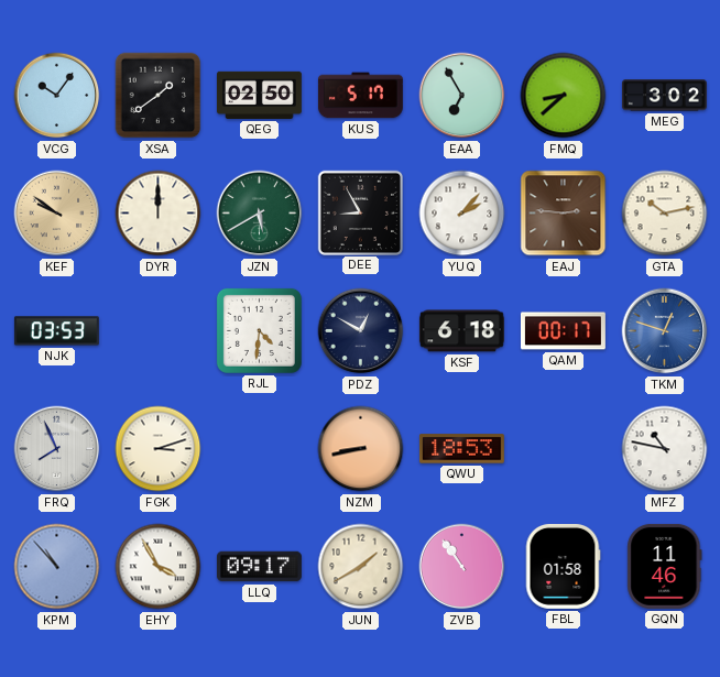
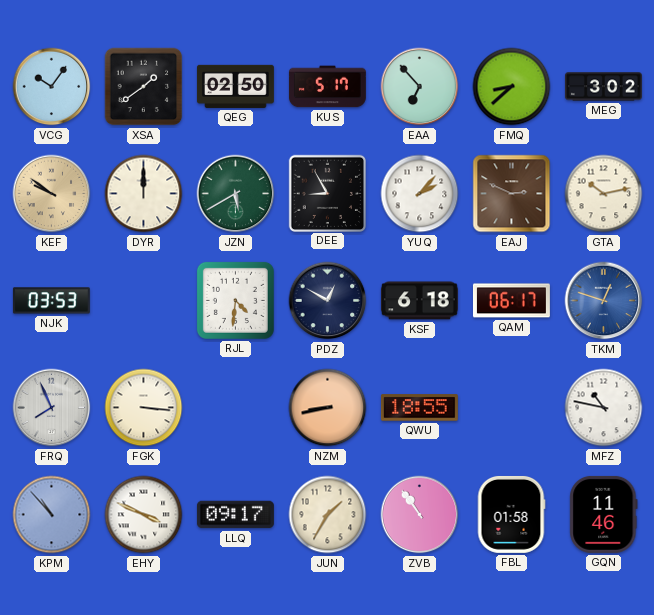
EAA: 6:55 -> 6:53 (420, 87)
EAJ: 2:46 -> 2:49 (512, 194)
QAM: 00:17 -> 06:17 (511, 301)
FGK: 3:12 -> 3:16 (144, 408)
QWU: 18:53 -> 18:55 (419, 408)
EHY: 3:55 -> 3:49 (144, 515)
JUN: 1:40 -> 1:35 (328, 515)
